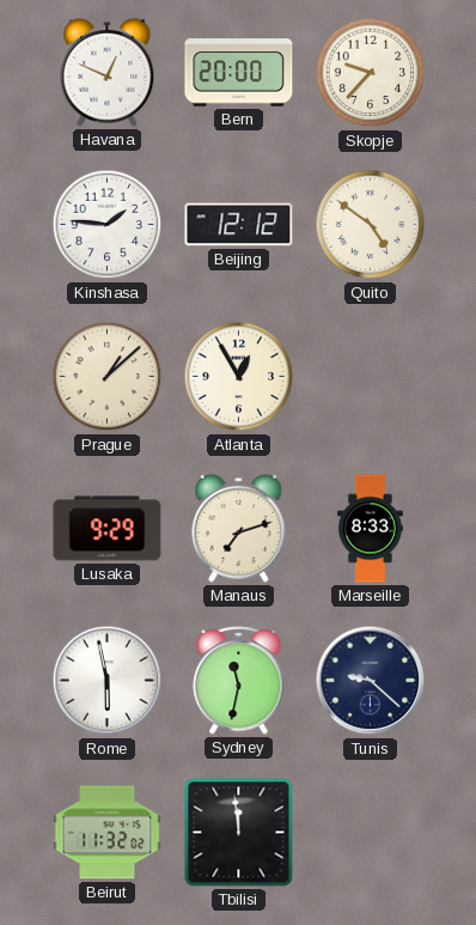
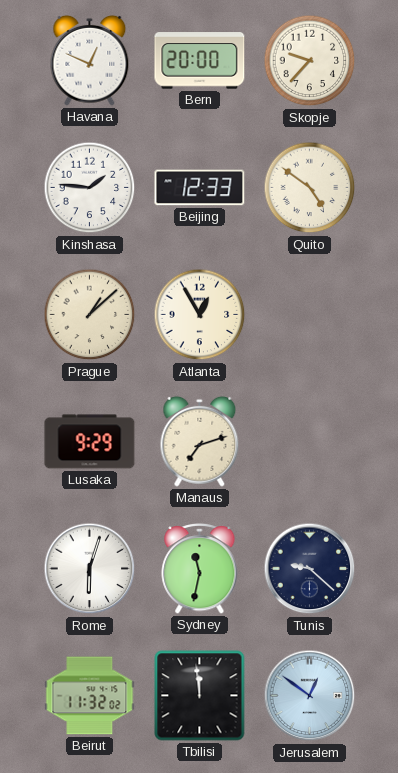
Beijing: 12:12 -> 12:33 (200, 188)
Marseille: 8:33 -> none (370, 529)
Rome: 5:58 -> 6:03 (90, 569)
Jerusalem: none -> 12:51 (310, 696)
